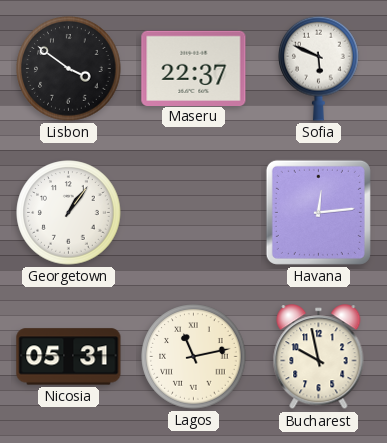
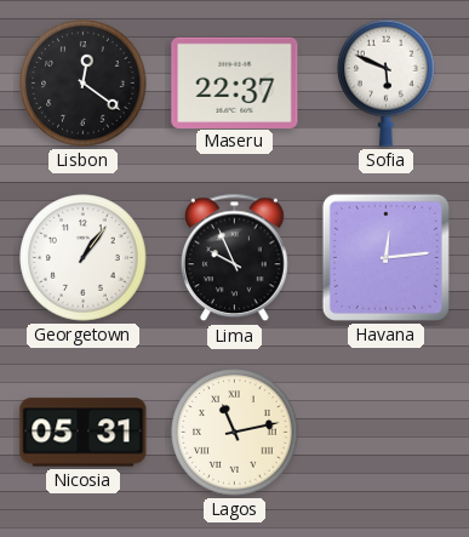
Lisbon: 3:51 -> 12:21 (84, 84)
Lima: none -> 9:56 (234, 258)
Bucharest: 9:58 -> none (319, 357)
